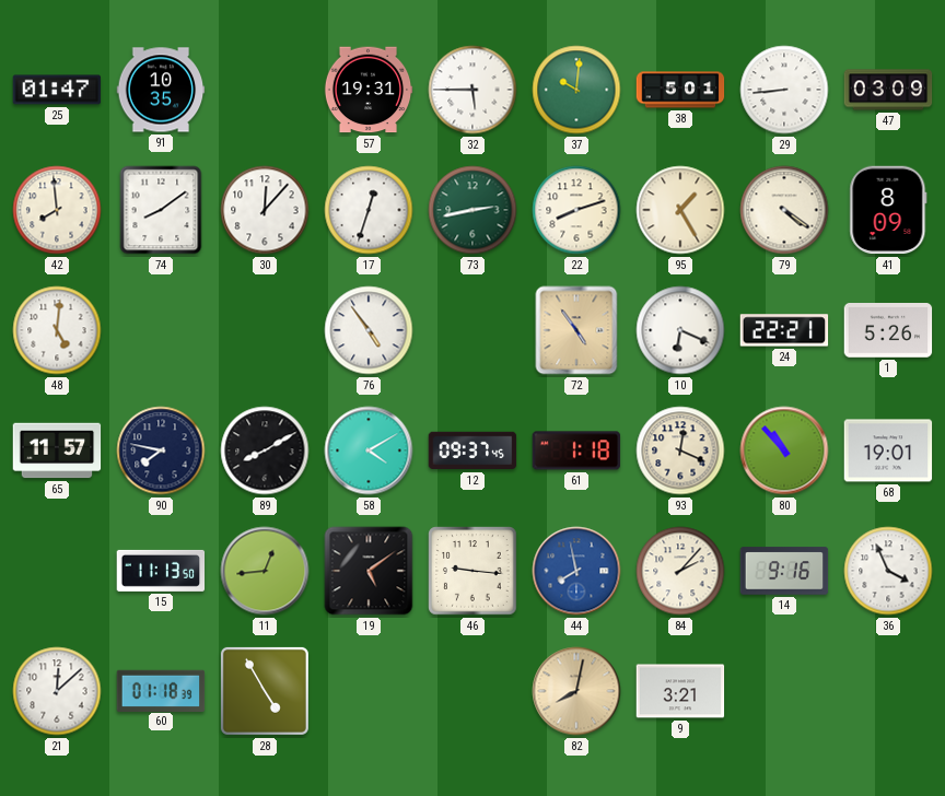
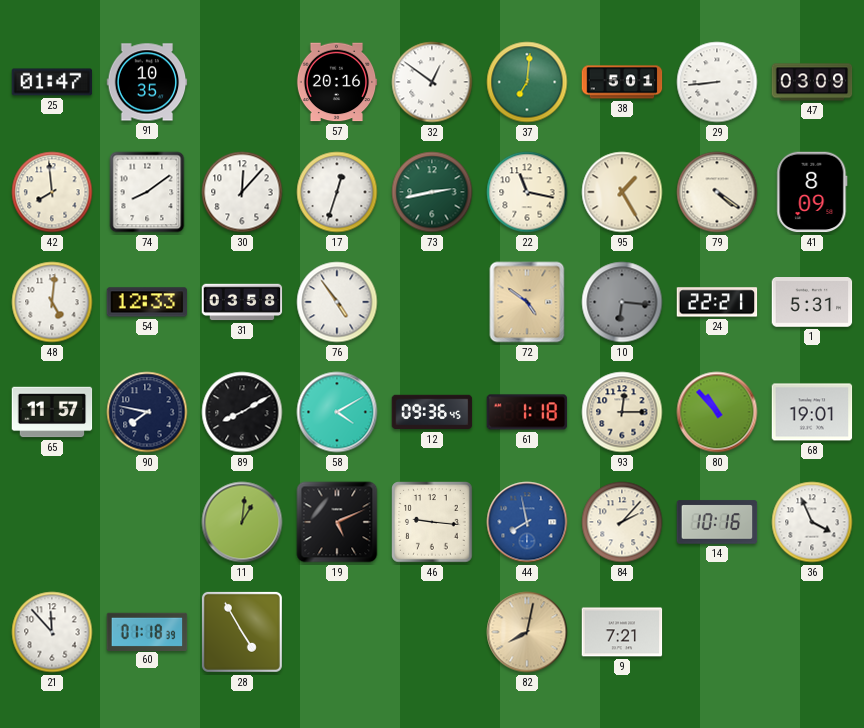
57: 19:31 -> 20:16 (337, 82)
32: 5:45 -> 12:51 (432, 82)
37: 10:01 -> 7:01 (527, 82)
22: 8:12 -> 11:17 (527, 192)
54: none -> 12:33 (147, 302)
31: none -> 03:58 (242, 302)
72: 4:54 -> 4:51 (527, 302)
10: 6:19 -> 6:16 (622, 302)
10 dial: white -> grey (622, 302)
1: 5:26 -> 5:31 (812, 303)
12: 09:37 -> 09:36 (432, 412)
93: 12:19 -> 12:15 (622, 412)
15: 11:13 -> none (161, 571)
11: 12:44 -> 1:01 (242, 522)
19: 5:09 -> 5:11 (337, 522)
14: 9:16 -> 10:16 (717, 522)
21: 12:08 -> 11:53 (52, 632)
9: 3:21 -> 7:21 (622, 632)
